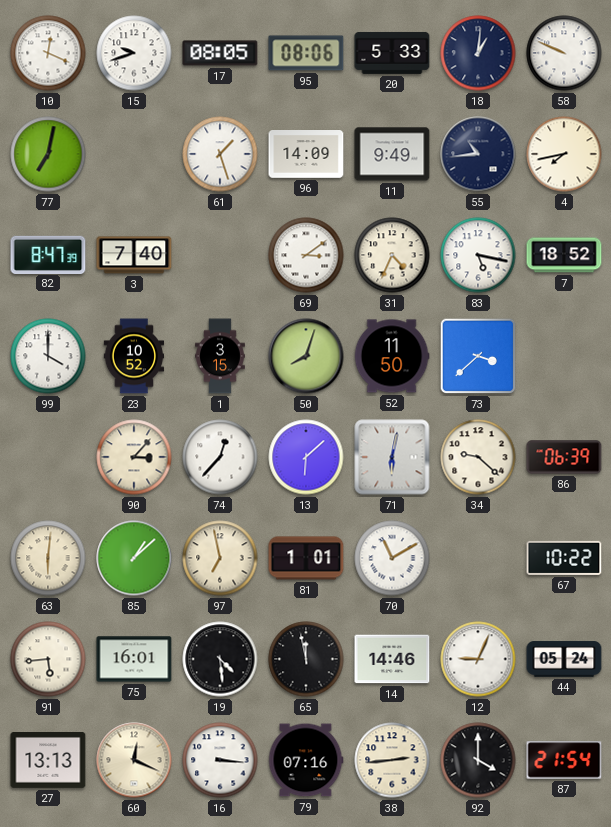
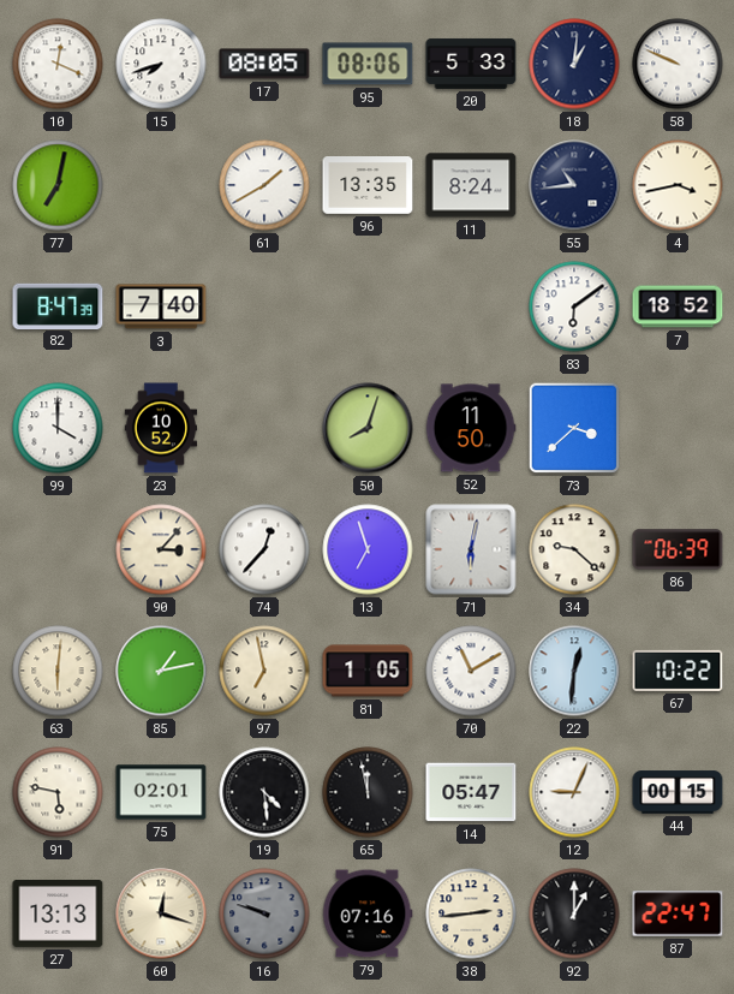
15: 9:42 -> 7:42 (161, 64)
61: 1:27 -> 1:40 (264, 185)
96: 14:09 -> 13:35 (368, 186)
11: 9:49 -> 8:24 (471, 185)
4: 7:43 -> 3:43 (678, 185)
69: 3:09 -> none (306, 255)
31: 4:34 -> none (392, 255)
83: 5:17 -> 6:09 (574, 306)
1: 3:15 -> none (221, 356)
13: 6:08 -> 6:57 (368, 549)
85: 1:08 -> 1:13 (161, 671)
81: 1:01 -> 1:05 (368, 671)
22: none -> 12:31 (574, 671)
91: 5:44 -> 5:47 (58, 792)
75: 16:01 -> 02:01 (161, 792)
14: 14:46 -> 05:47 (471, 792)
44: 05:24 -> 00:15 (678, 792)
60: 12:19 -> 12:18 (161, 913)
16: 3:16 -> 9:48 (264, 913)
16 dial: white -> grey (264, 913)
92: 4:00 -> 1:00 (574, 913)
87: 21:54 -> 22:47 (678, 913)
